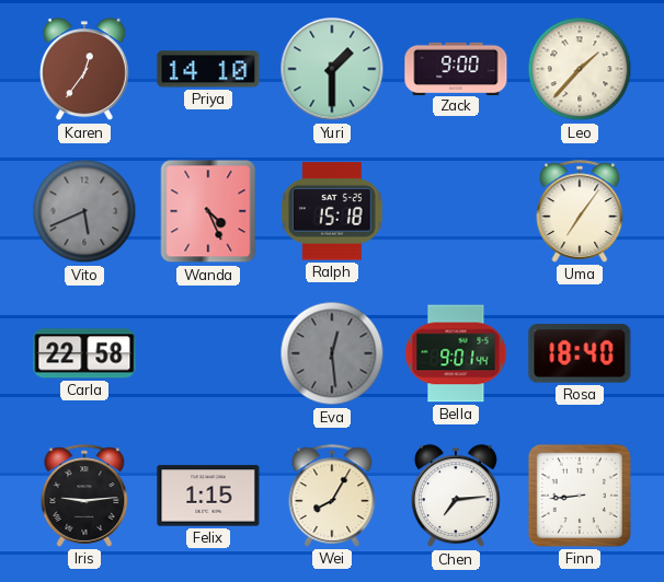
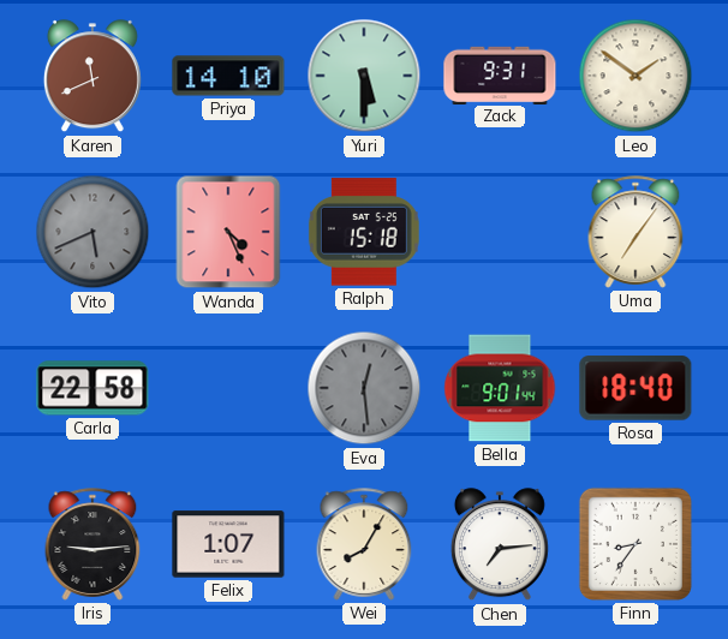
Karen: 12:36 -> 11:41 (93, 77)
Yuri: 1:30 -> 5:30 (364, 76)
Zack: 9:00 -> 9:31 (500, 74)
Leo: 1:37 -> 1:51 (635, 76)
Felix: 1:15 -> 1:07 (228, 544)
Finn: 8:44 -> 8:36 (635, 544)
